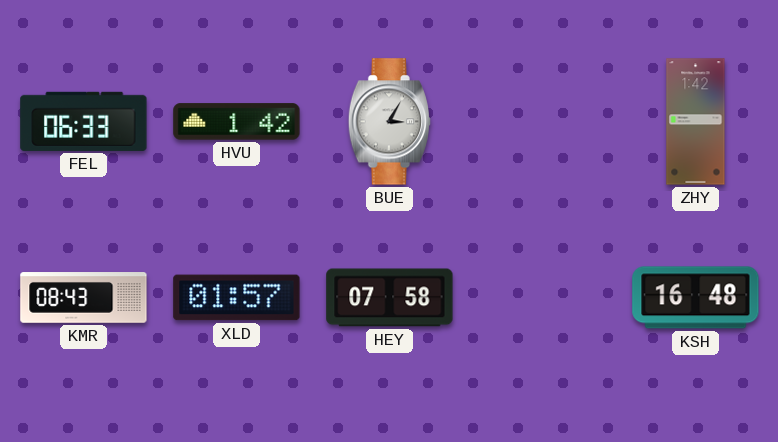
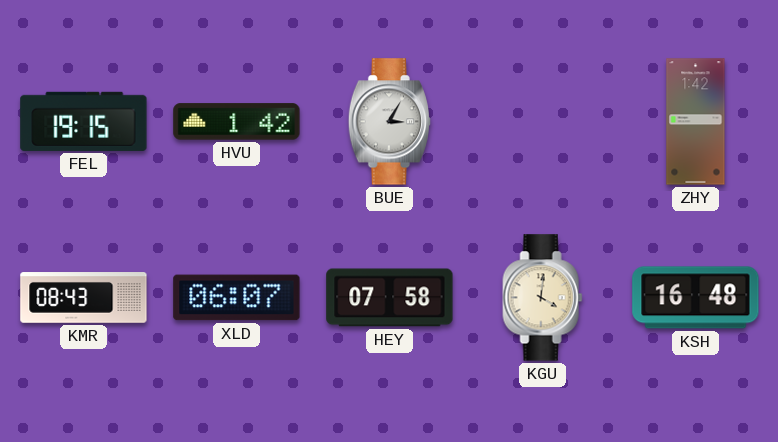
FEL: 06:33 -> 19:15 (84, 121)
XLD: 01:57 -> 06:07 (237, 298)
KGU: none -> 4:01 (543, 298)
